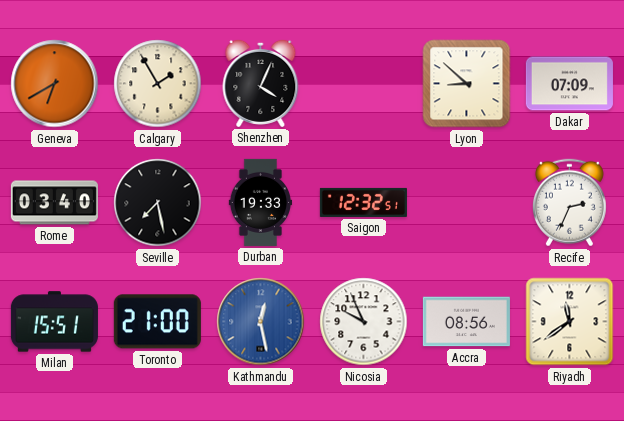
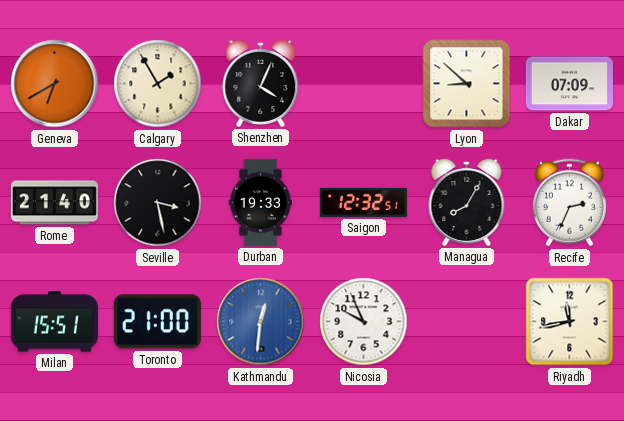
Rome: 03:40 -> 21:40 (54, 203)
Seville: 7:28 -> 3:28 (158, 203)
Managua: none -> 8:05 (467, 202)
Kathmandu: 12:28 -> 12:31 (261, 322)
Accra: 08:56 -> none (466, 322)
Riyadh: 11:39 -> 11:43 (570, 322)
